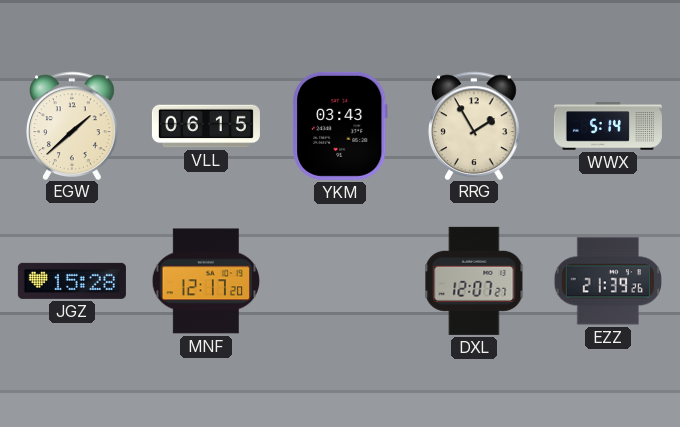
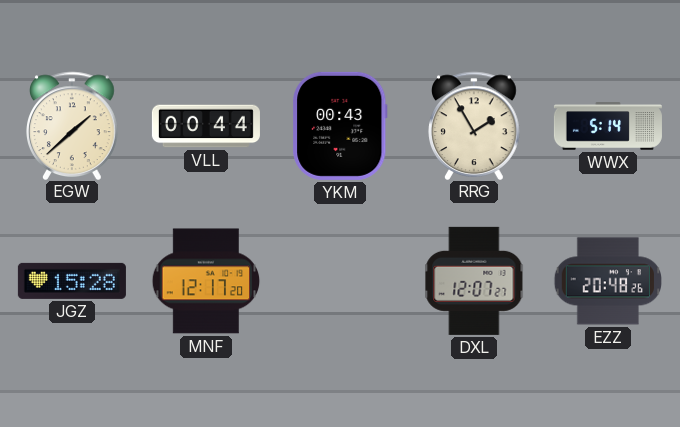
VLL: 06:15 -> 00:44 (206, 126)
YKM: 03:43 -> 00:43 (340, 126)
EZZ: 21:39 -> 20:48 (607, 281)
